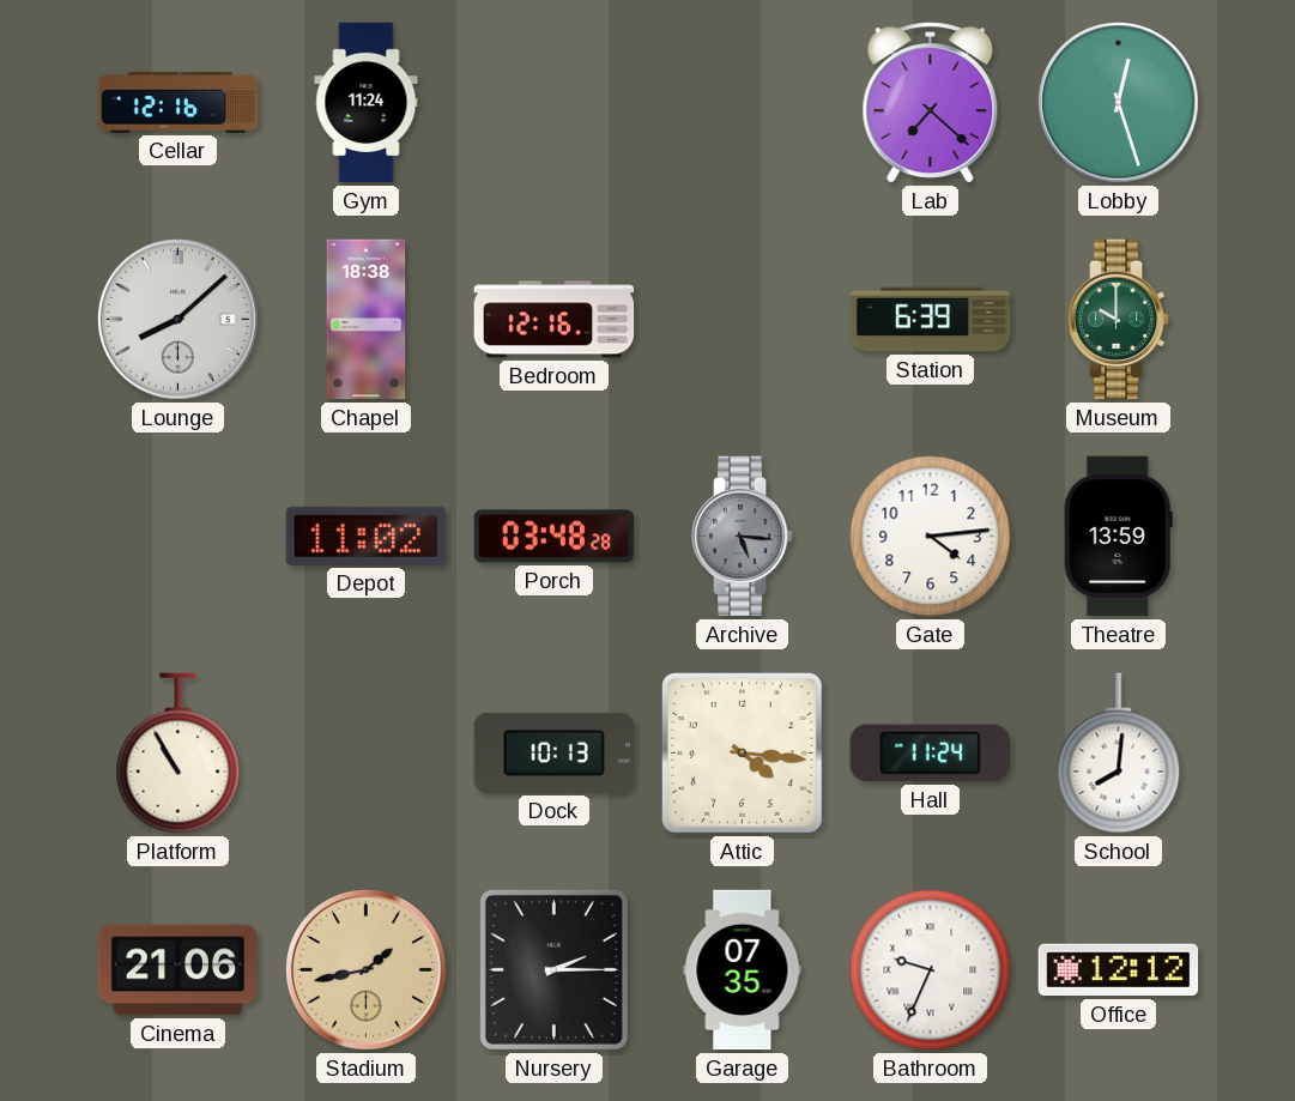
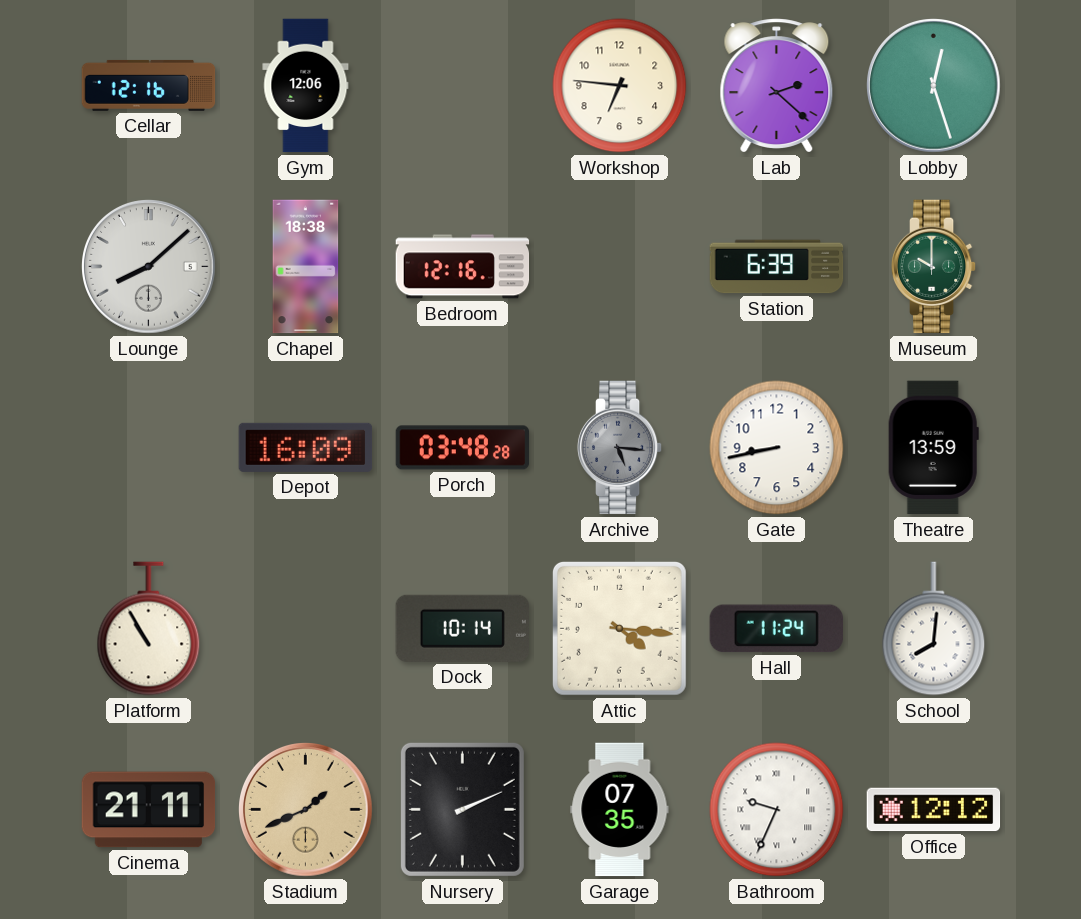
Gym: 11:24 -> 12:06 (306, 86)
Workshop: none -> 6:46 (620, 86)
Lab: 7:22 -> 2:22 (777, 86)
Depot: 11:02 -> 16:09 (306, 447)
Gate: 4:14 -> 8:43 (777, 448)
Dock: 10:13 -> 10:14 (462, 628)
Cinema: 21:06 -> 21:11 (149, 810)
Stadium: 1:43 -> 1:41 (306, 810)
Nursery: 2:15 -> 2:11 (462, 809)
